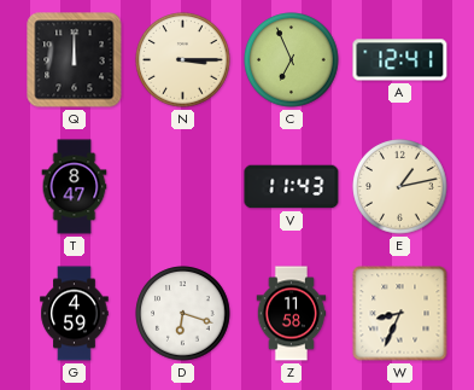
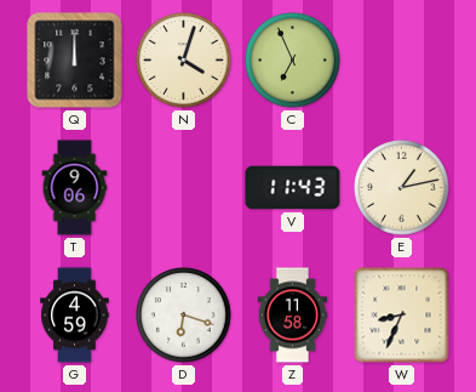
N: 3:15 -> 4:03 (184, 61)
A: 12:41 -> none (400, 60)
T: 8:47 -> 9:06 (75, 188)
